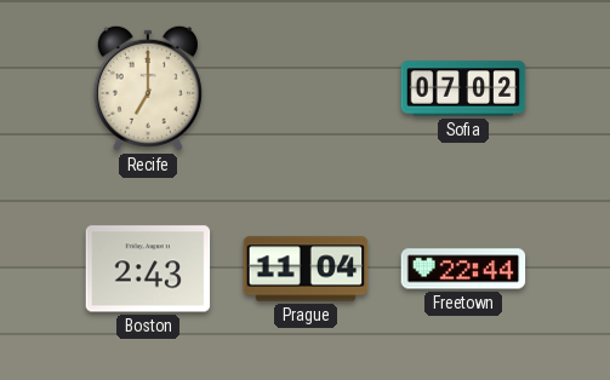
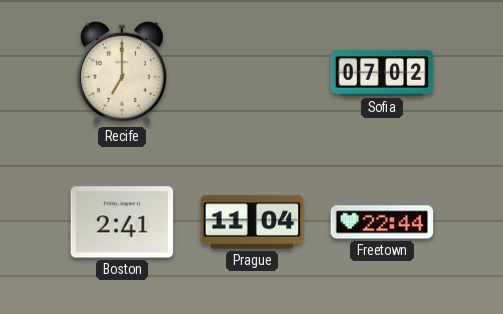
Boston: 2:43 -> 2:41 (122, 222)
